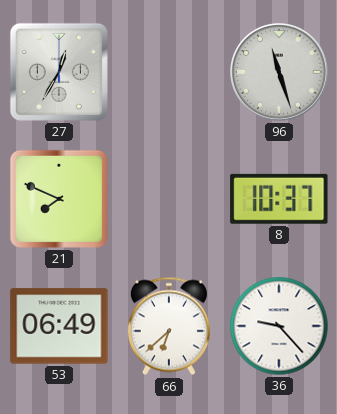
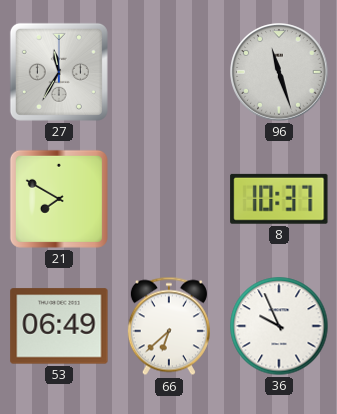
27: 12:35 -> 11:35 (59, 72)
21: 7:49 -> 7:50 (59, 199)
36: 9:23 -> 9:56 (279, 326)
